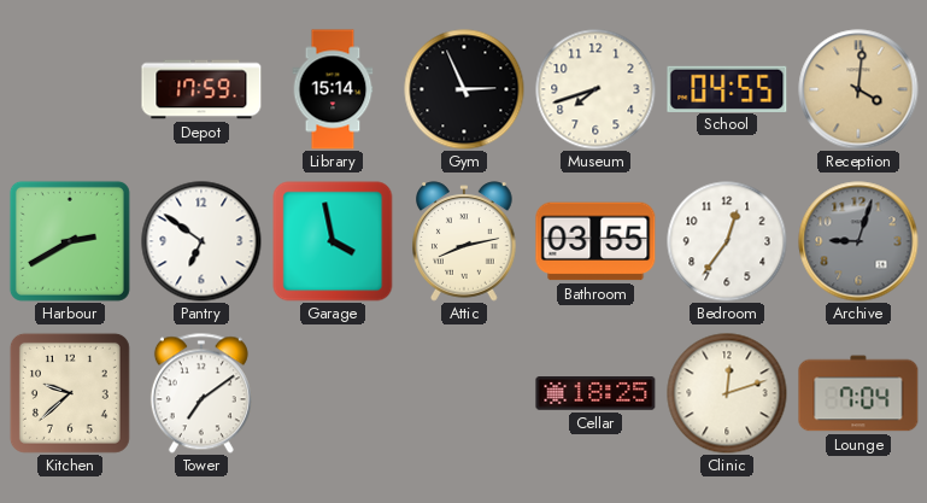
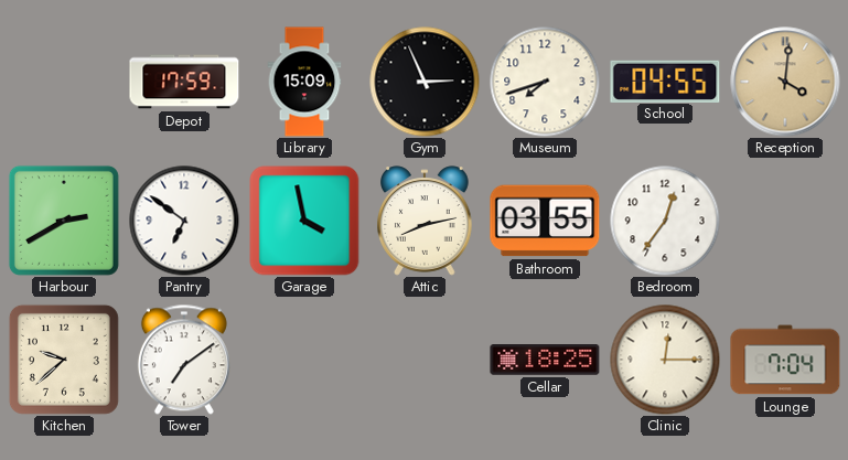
Library: 15:14 -> 15:09 (304, 82)
Archive: 9:03 -> none (858, 241)
Clinic: 12:12 -> 12:15 (665, 360)
